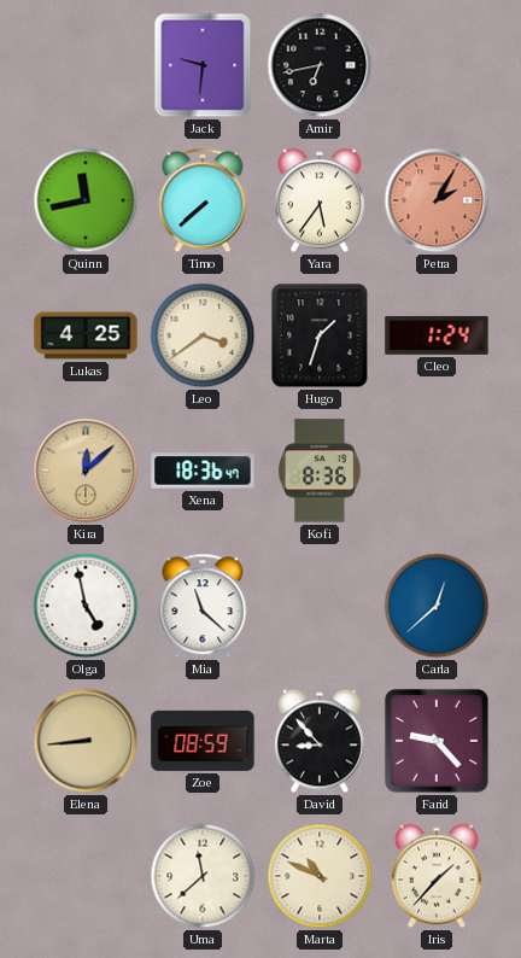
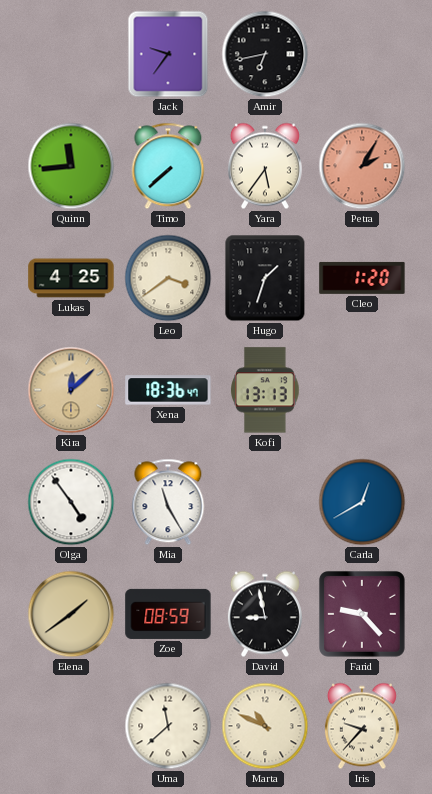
Jack: 9:31 -> 9:36 (168, 54)
Quinn: 11:43 -> 11:44 (71, 166)
Cleo: 1:24 -> 1:20 (362, 278)
Kofi: 8:36 -> 13:13 (265, 390)
Olga: 4:58 -> 4:54 (71, 502)
Mia: 11:22 -> 11:25 (168, 502)
Carla: 12:38 -> 12:40 (362, 502)
Elena: 8:44 -> 1:39 (71, 614)
David: 8:53 -> 8:58 (265, 614)
Iris: 1:37 -> 9:37 (362, 726)
